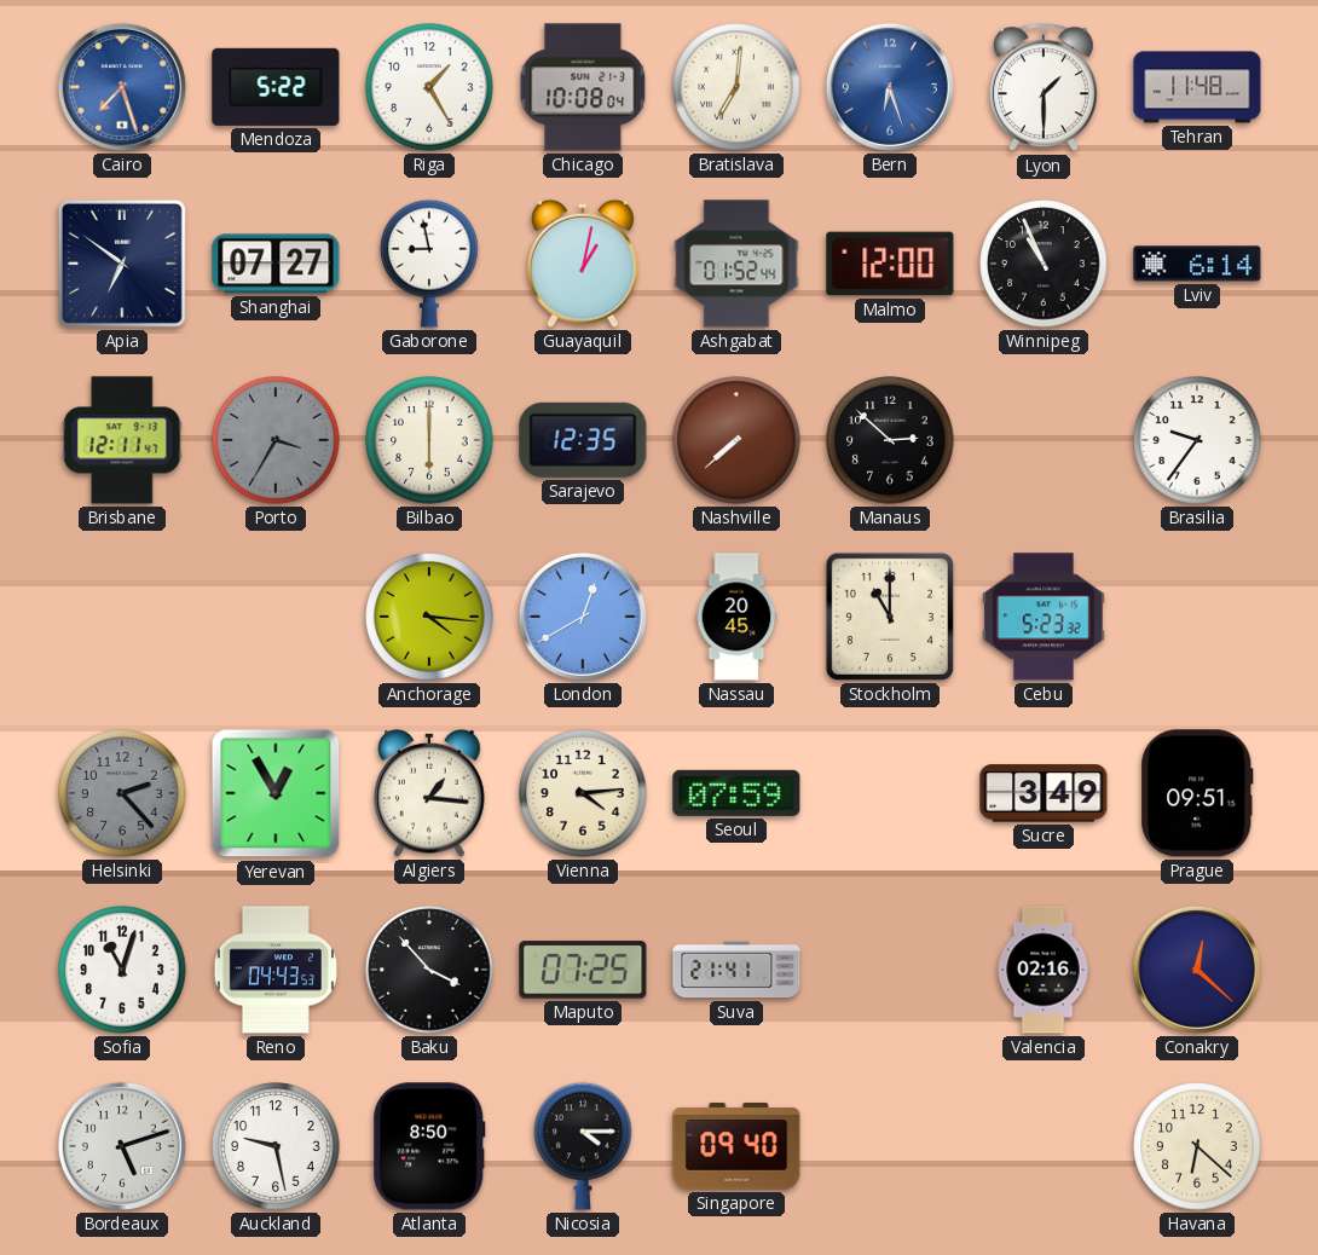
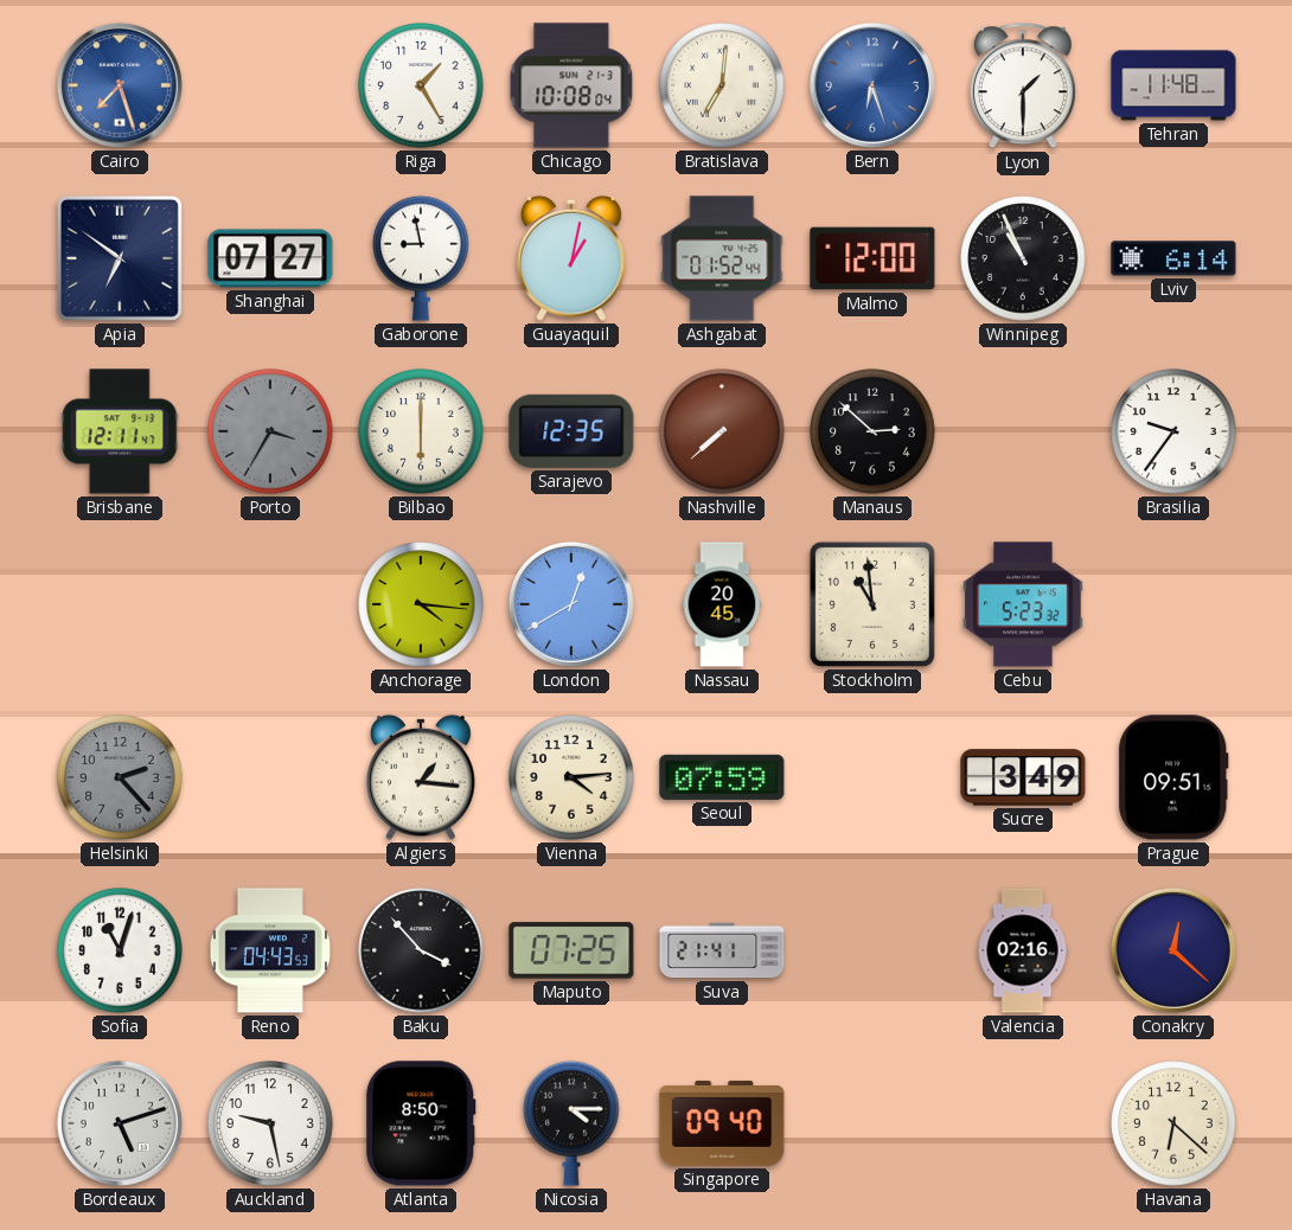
Mendoza: 5:22 -> none (276, 87)
Stockholm: 11:00 -> 10:59 (872, 604)
Yerevan: 12:55 -> none (276, 793)
